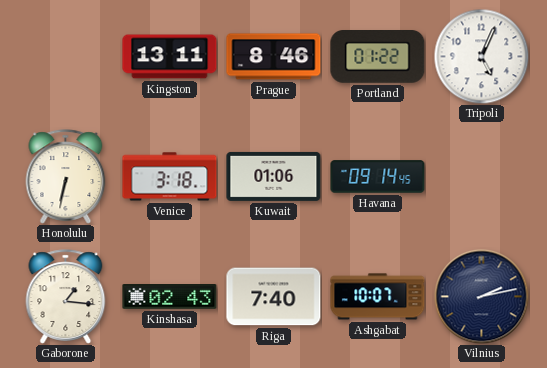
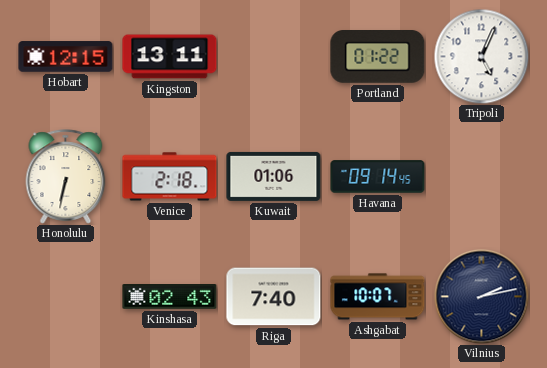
Hobart: none -> 12:15 (66, 57)
Prague: 8:46 -> none (274, 57)
Venice: 3:18 -> 2:18 (170, 177)
Gaborone: 1:16 -> none (66, 297)
